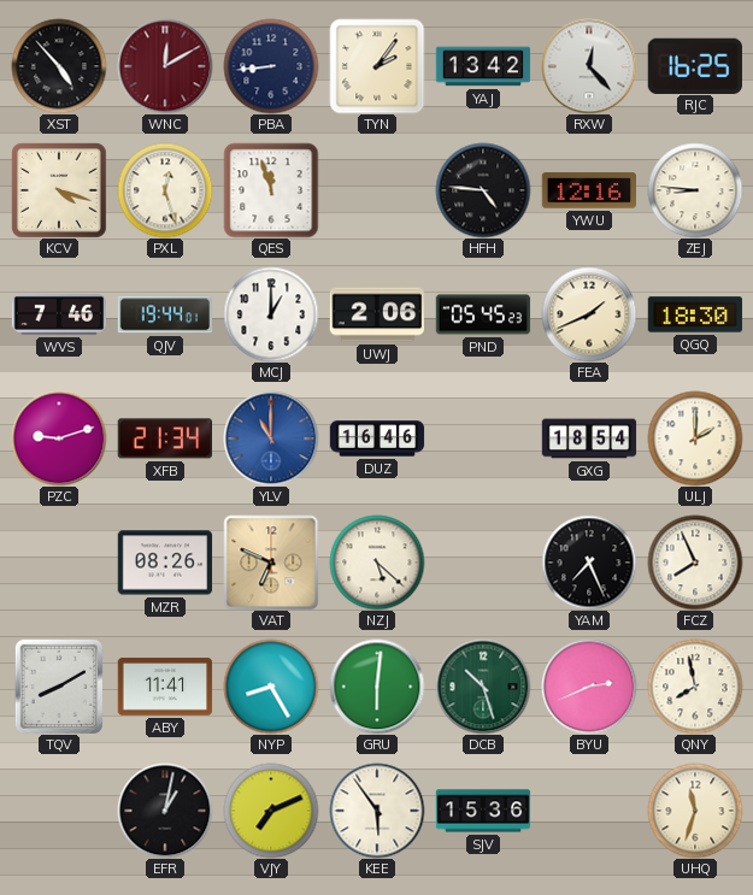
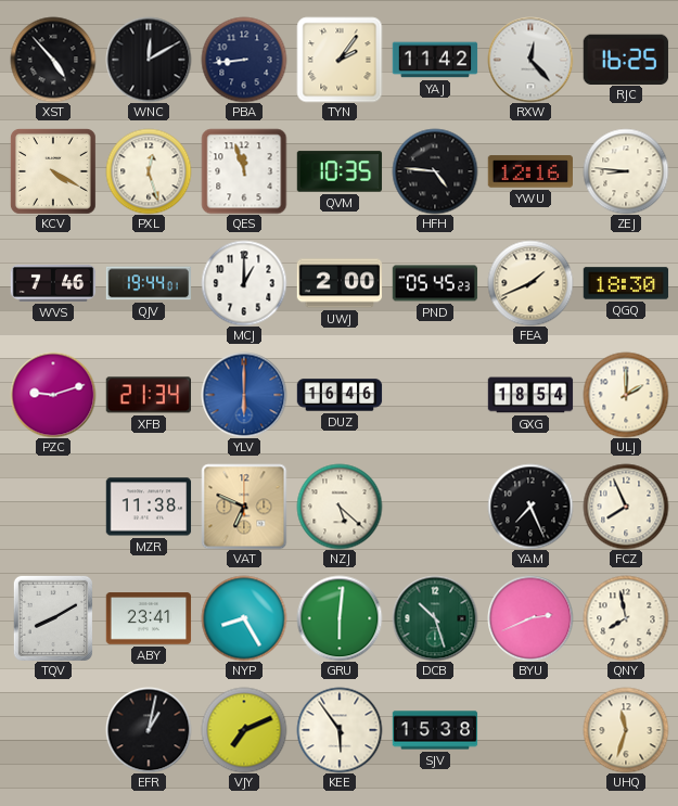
WNC dial: burgundy -> black (149, 60)
YAJ: 13:42 -> 11:42 (435, 60)
KCV: 4:18 -> 4:20 (53, 171)
QVM: none -> 10:35 (340, 171)
UWJ: 2:06 -> 2:00 (340, 283)
YLV: 11:00 -> 6:00 (244, 395)
MZR: 08:26 -> 11:38 (149, 507)
ABY: 11:41 -> 23:41 (149, 618)
SJV: 15:36 -> 15:38 (435, 730)
